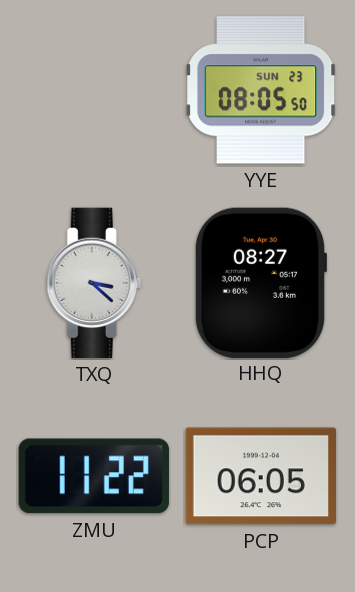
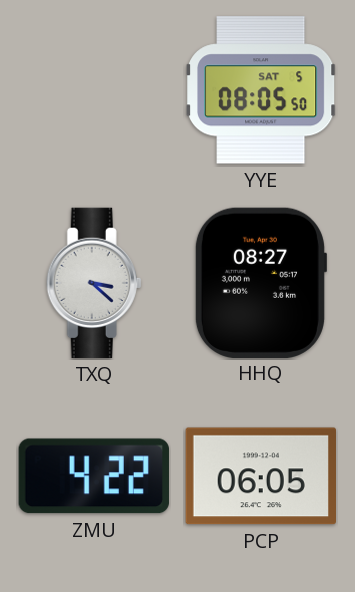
YYE date: SUN 23 -> SAT 5 (262, 90)
ZMU: 11:22 -> 4:22 (94, 476)
